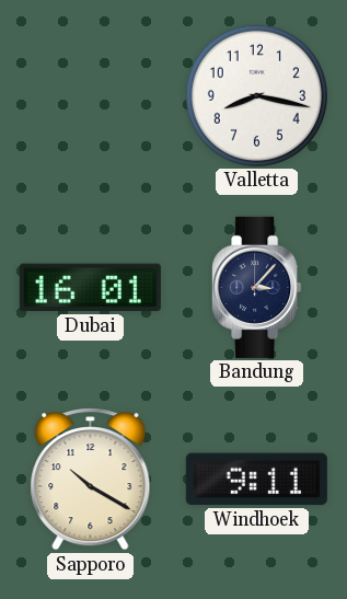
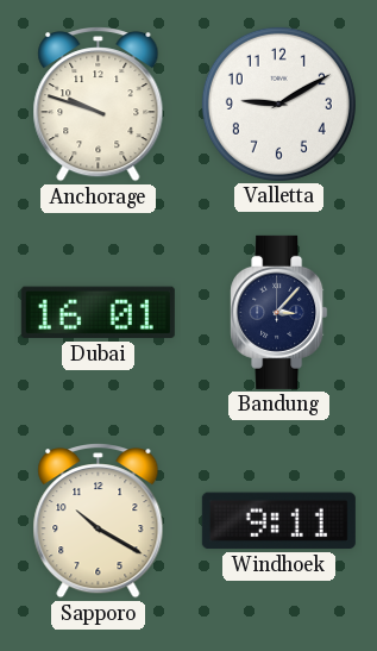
Anchorage: none -> 9:48 (99, 105)
Valletta: 8:17 -> 9:10 (278, 104)
